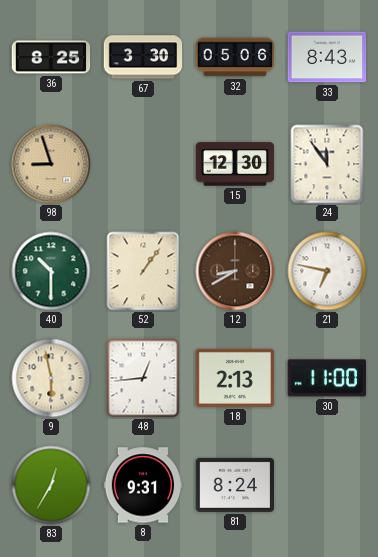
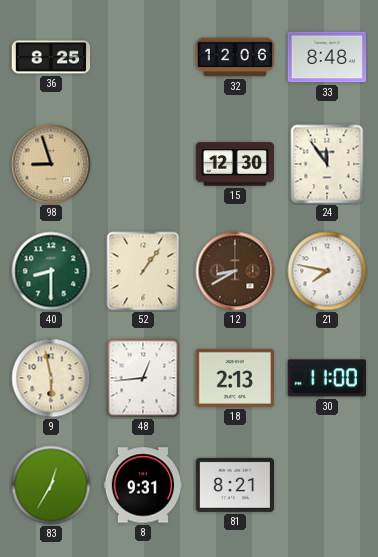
67: 3:30 -> none (143, 57)
32: 05:06 -> 12:06 (235, 57)
33: 8:43 -> 8:48 (327, 57)
40: 10:30 -> 8:30 (51, 271)
21: 6:47 -> 7:47 (327, 271)
81: 8:24 -> 8:21 (235, 485)
